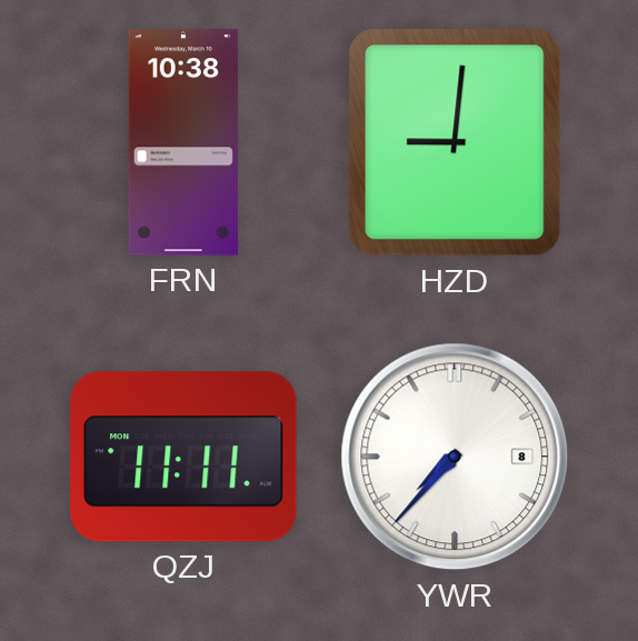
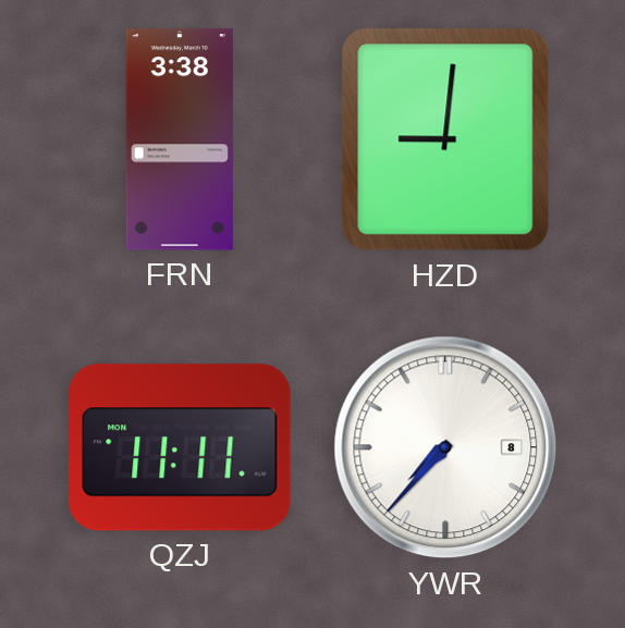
FRN: 10:38 -> 3:38 (180, 139)
